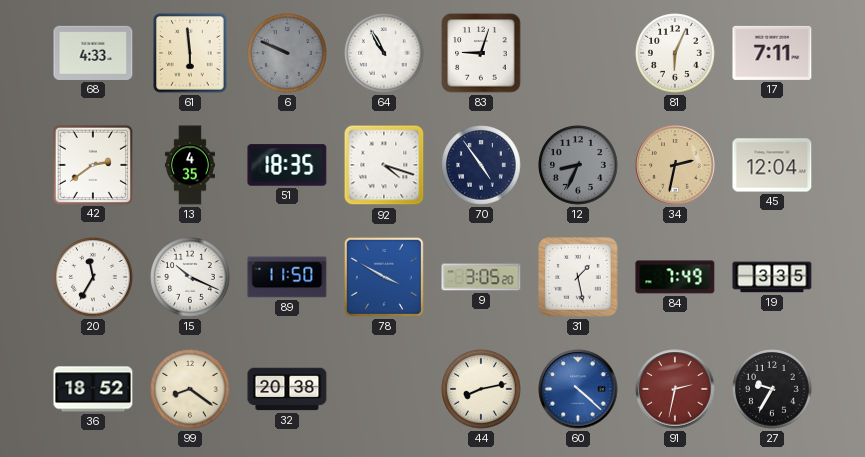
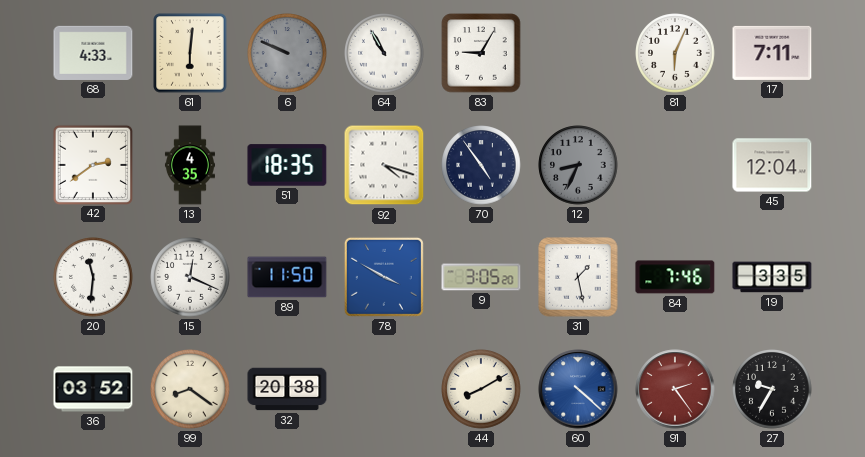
61: 5:59 -> 6:01 (190, 53)
83: 9:03 -> 9:05 (481, 53)
34: 2:32 -> none (675, 165)
20: 11:35 -> 11:31 (93, 277)
15: 10:19 -> 12:19 (190, 277)
84: 7:49 -> 7:46 (675, 277)
36: 18:52 -> 03:52 (93, 389)
44: 8:13 -> 8:10 (481, 389)
91: 2:32 -> 2:24 (675, 389)
